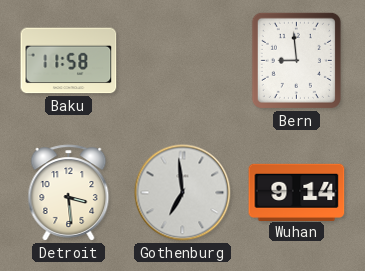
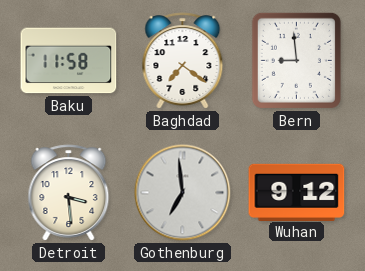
Baghdad: none -> 7:21 (183, 61)
Wuhan: 9:14 -> 9:12 (297, 192)
